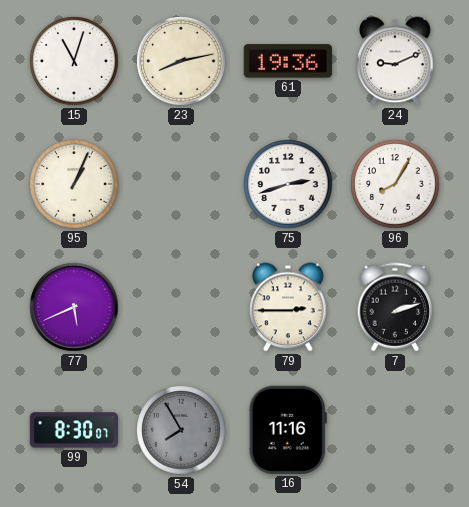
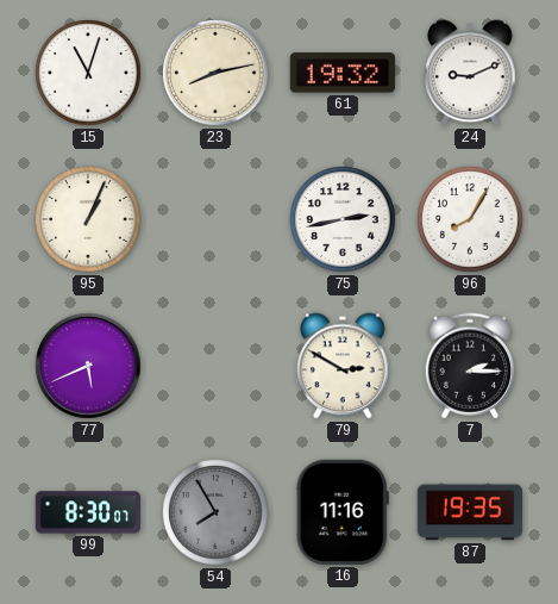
61: 19:36 -> 19:32 (343, 73)
75: 2:42 -> 2:43 (343, 219)
79: 2:45 -> 2:50 (343, 366)
7: 2:12 -> 2:15 (469, 366)
87: none -> 19:35 (470, 512)
